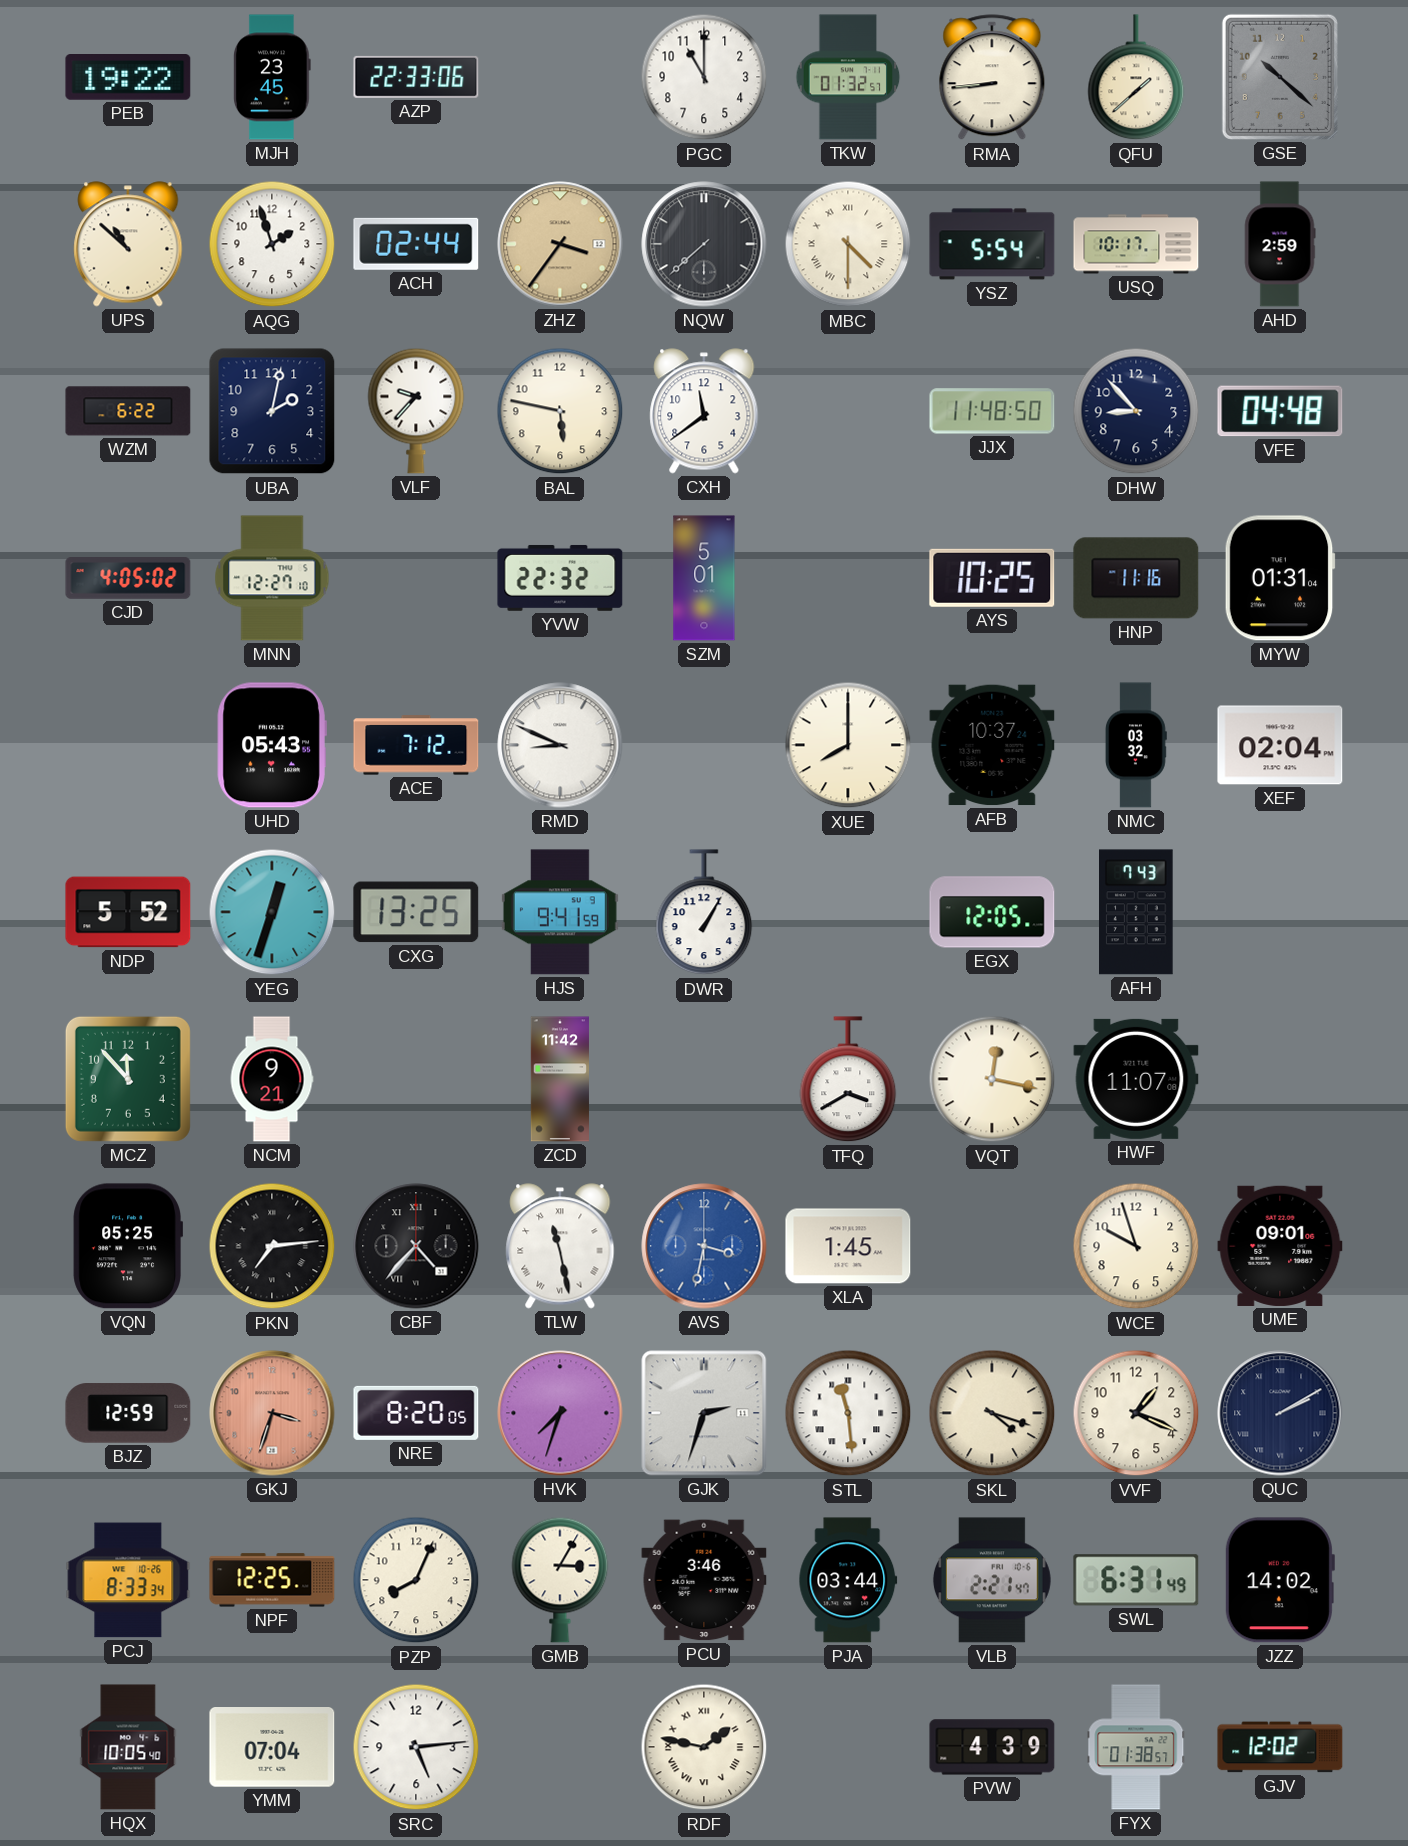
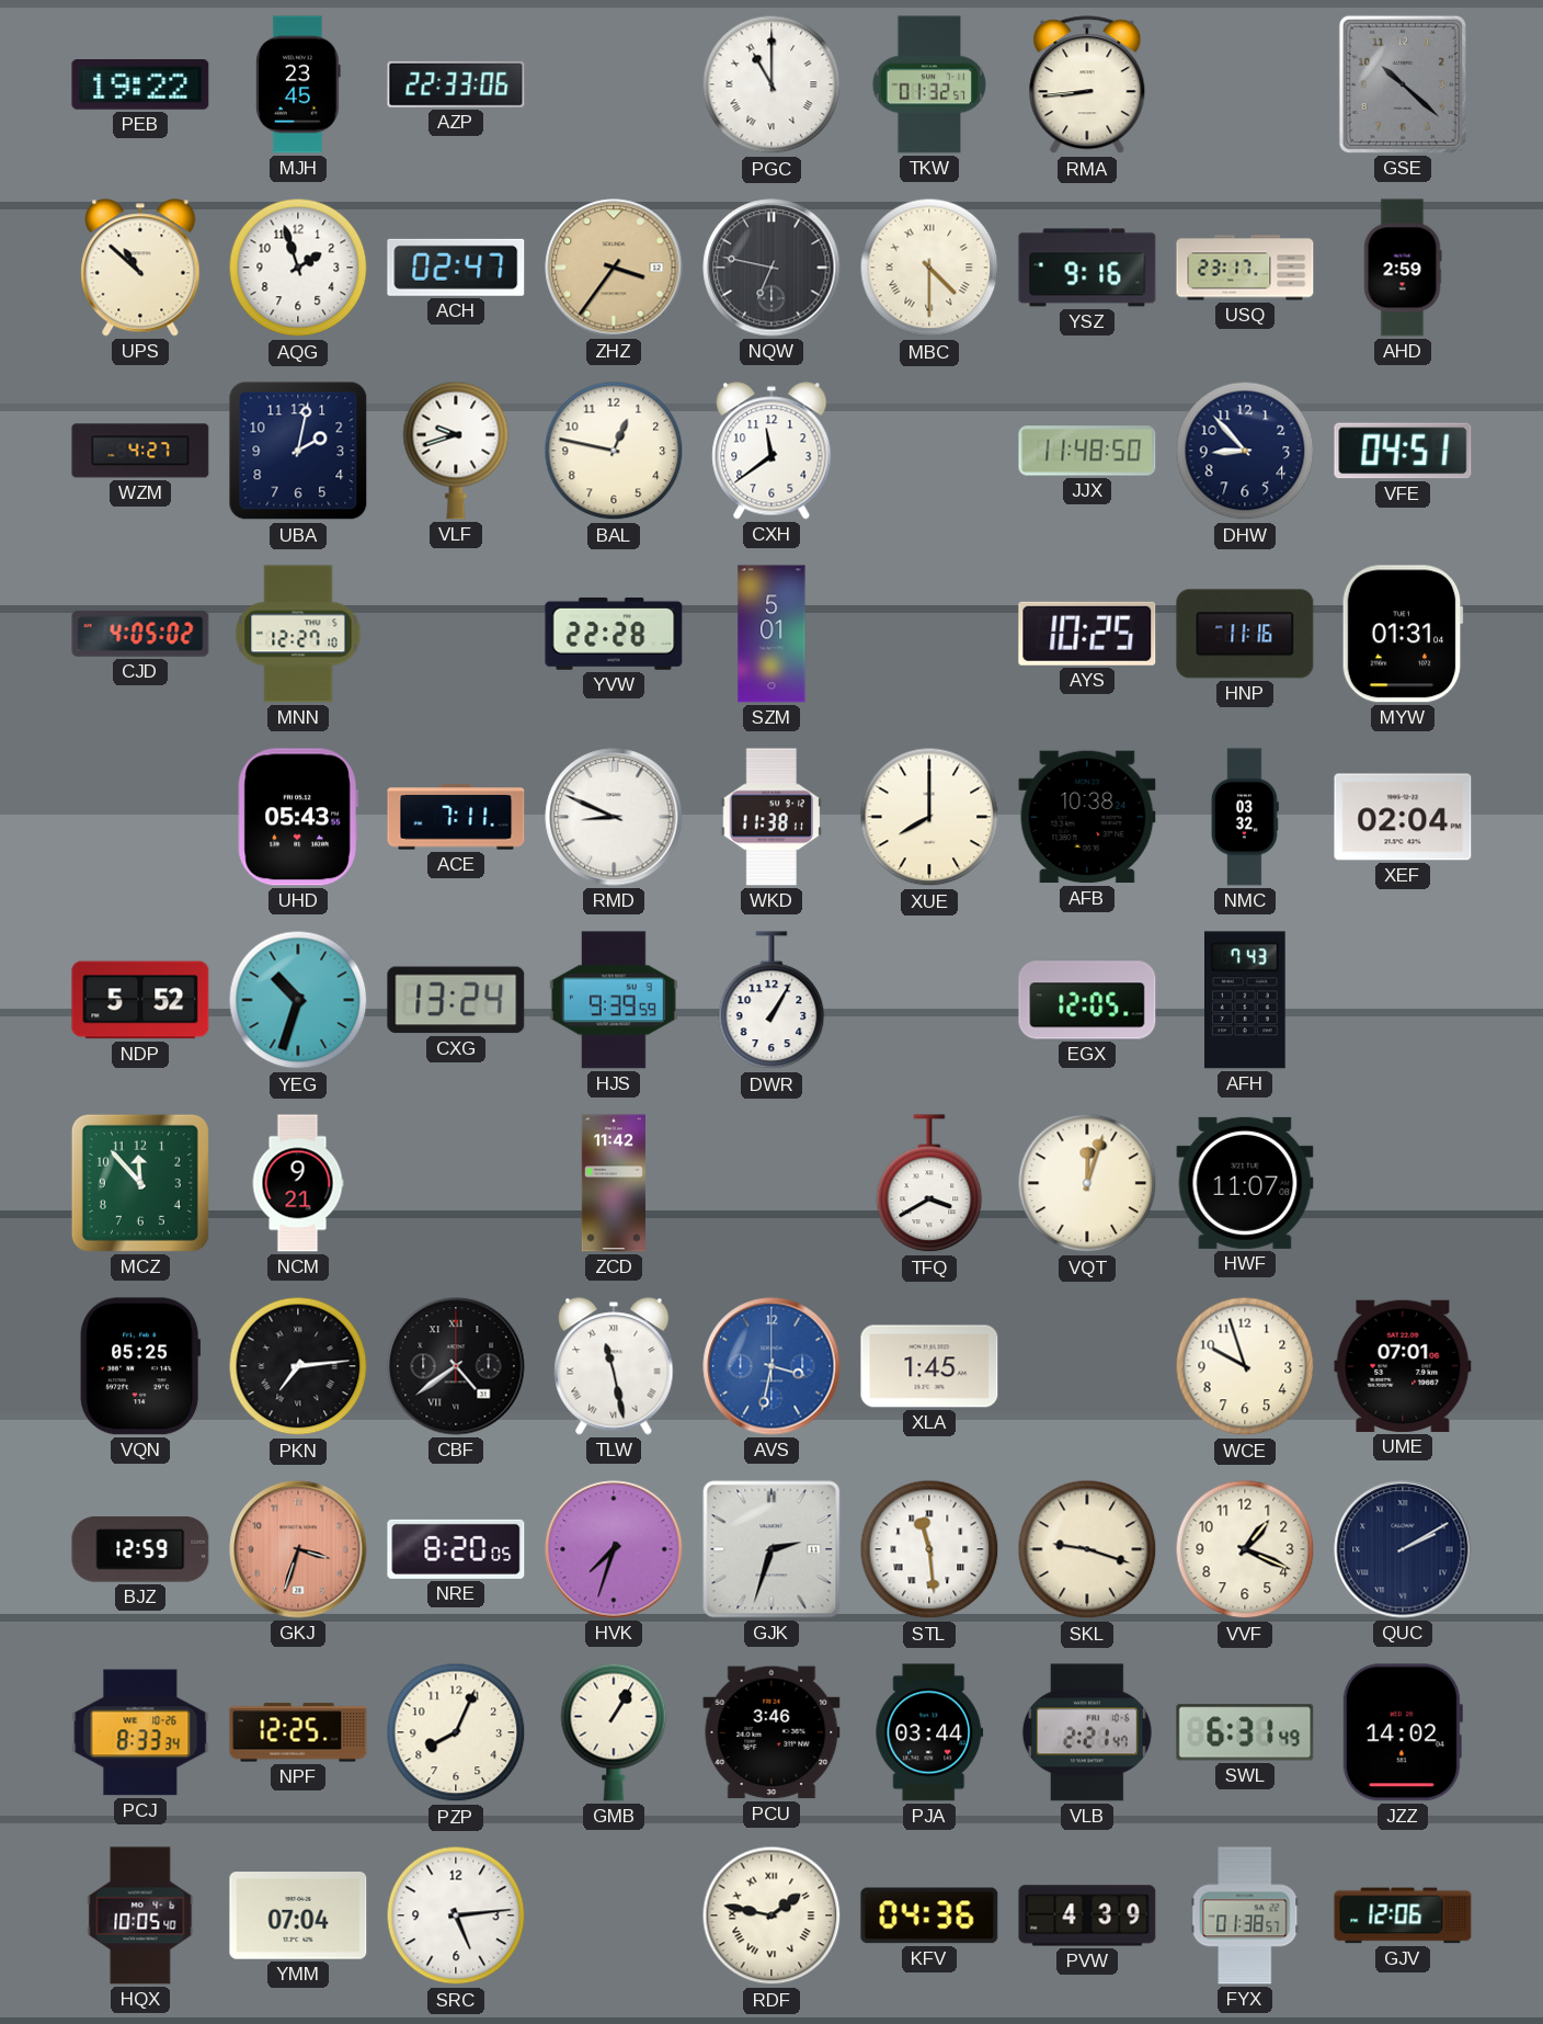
PGC numerals: Arabic -> Roman (771, 84)
QFU: 1:38 -> none (1136, 78)
ACH: 02:44 -> 02:47 (456, 268)
NQW: 7:38 -> 6:47 (771, 268)
YSZ: 5:54 -> 9:16 (1087, 268)
USQ: 10:17 -> 23:17 (1245, 268)
WZM: 6:22 -> 4:27 (140, 451)
VLF: 9:37 -> 9:42 (456, 451)
BAL: 5:47 -> 12:47 (614, 451)
VFE: 04:48 -> 04:51 (1403, 451)
YVW: 22:32 -> 22:28 (614, 634)
ACE: 7:12 -> 7:11 (456, 817)
WKD: none -> 11:38 (771, 817)
AFB: 10:37 -> 10:38 (1087, 817)
YEG: 12:33 -> 10:33 (298, 1000)
CXG: 13:25 -> 13:24 (456, 1000)
HJS: 9:41 -> 9:39 (614, 1000)
VQT: 12:17 -> 12:03 (1087, 1183)
CBF: 4:37 -> 4:39 (456, 1366)
UME: 09:01 -> 07:01 (1403, 1366)
SKL: 4:18 -> 9:18 (1087, 1549)
GMB: 3:05 -> 1:05 (614, 1732)
KFV: none -> 04:36 (929, 1915)
GJV: 12:02 -> 12:06 (1403, 1915)
